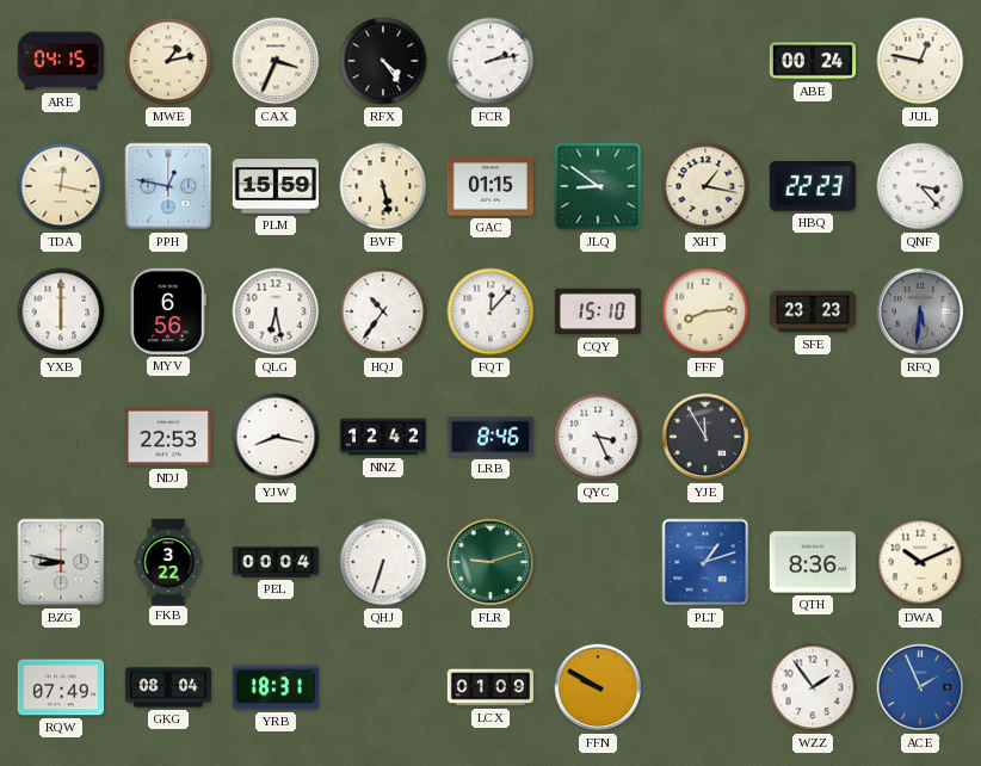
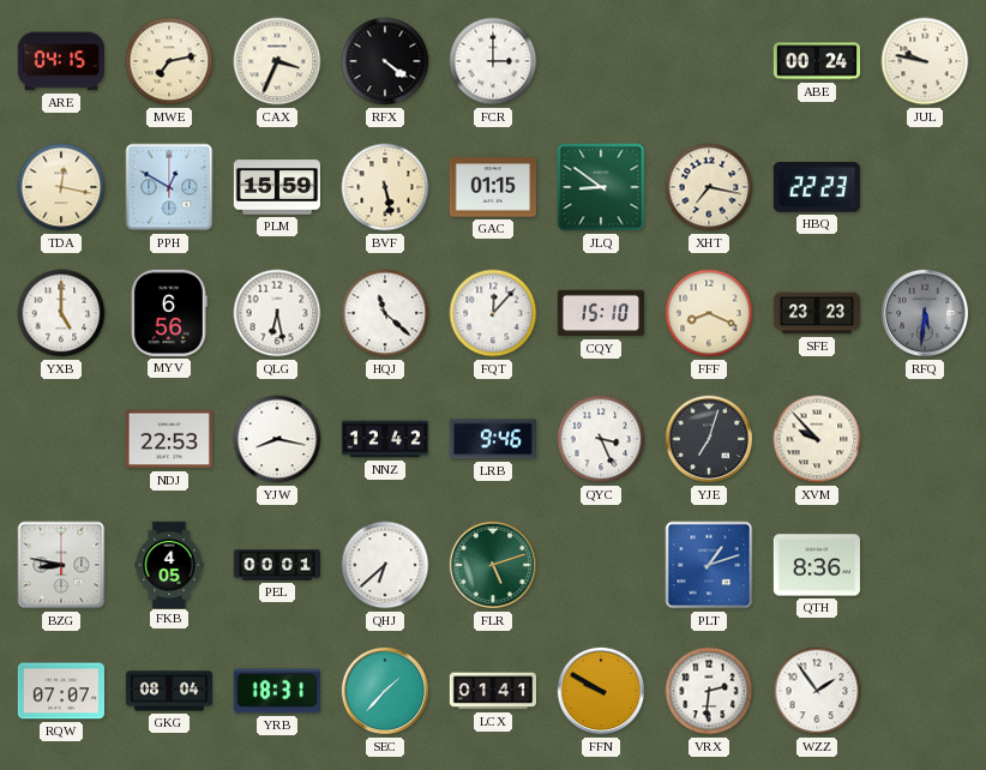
MWE: 1:13 -> 7:13 (169, 61)
RFX: 4:24 -> 4:21 (385, 61)
FCR: 2:13 -> 3:00 (493, 61)
JUL: 12:47 -> 9:47 (925, 61)
PPH: 12:47 -> 12:50 (169, 187)
XHT: 1:17 -> 7:17 (709, 187)
QNF: 3:23 -> none (920, 186)
YXB: 6:00 -> 5:00 (61, 313)
HQJ: 10:36 -> 11:22 (385, 313)
FFF: 8:14 -> 8:19 (709, 313)
LRB: 8:46 -> 9:46 (493, 439)
YJE: 11:55 -> 7:03 (709, 439)
XVM: none -> 9:53 (817, 439)
FKB: 3:22 -> 4:05 (169, 564)
PEL: 00:04 -> 00:01 (276, 565)
QHJ: 6:33 -> 6:38 (385, 565)
FLR: 9:12 -> 5:12 (493, 565)
DWA: 10:11 -> none (920, 562)
RQW: 07:49 -> 07:07 (60, 691)
SEC: none -> 1:37 (385, 691)
LCX: 01:09 -> 01:41 (492, 691)
VRX: none -> 2:31 (709, 691)
ACE: 1:56 -> none (920, 687)
